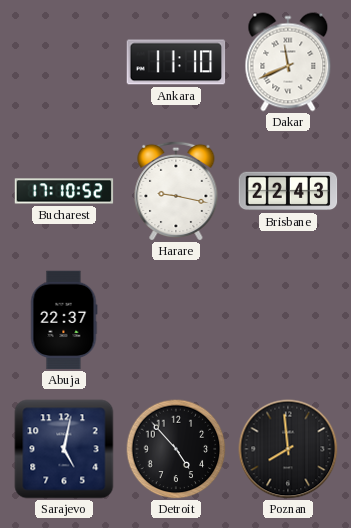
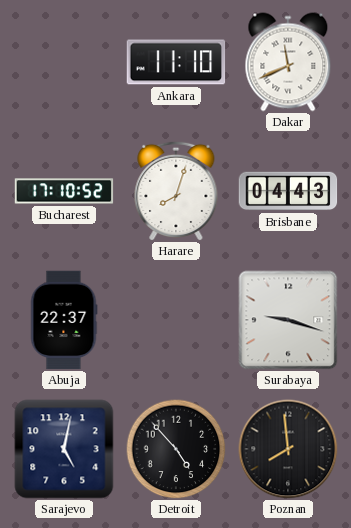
Harare: 9:17 -> 8:03 (176, 191)
Brisbane: 22:43 -> 04:43 (288, 191)
Surabaya: none -> 9:18 (288, 320)
